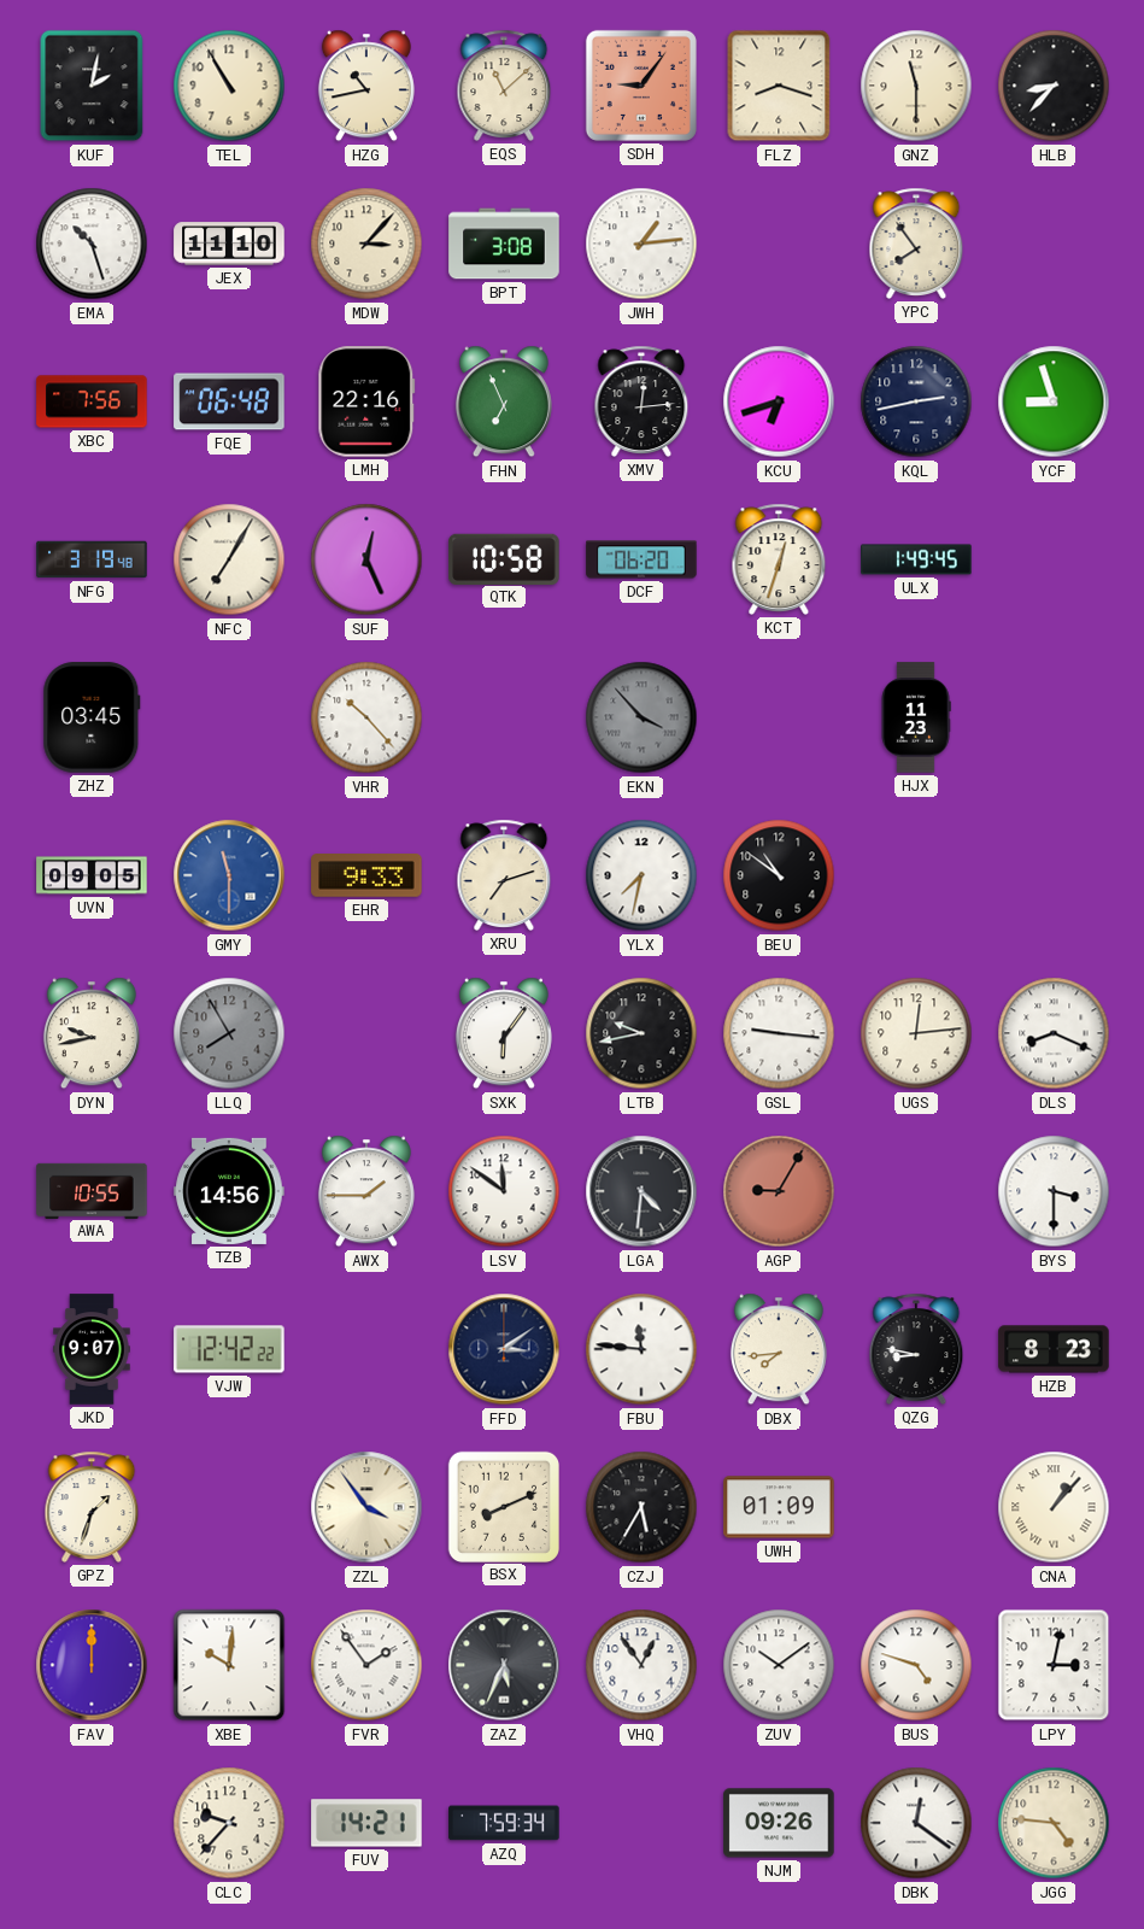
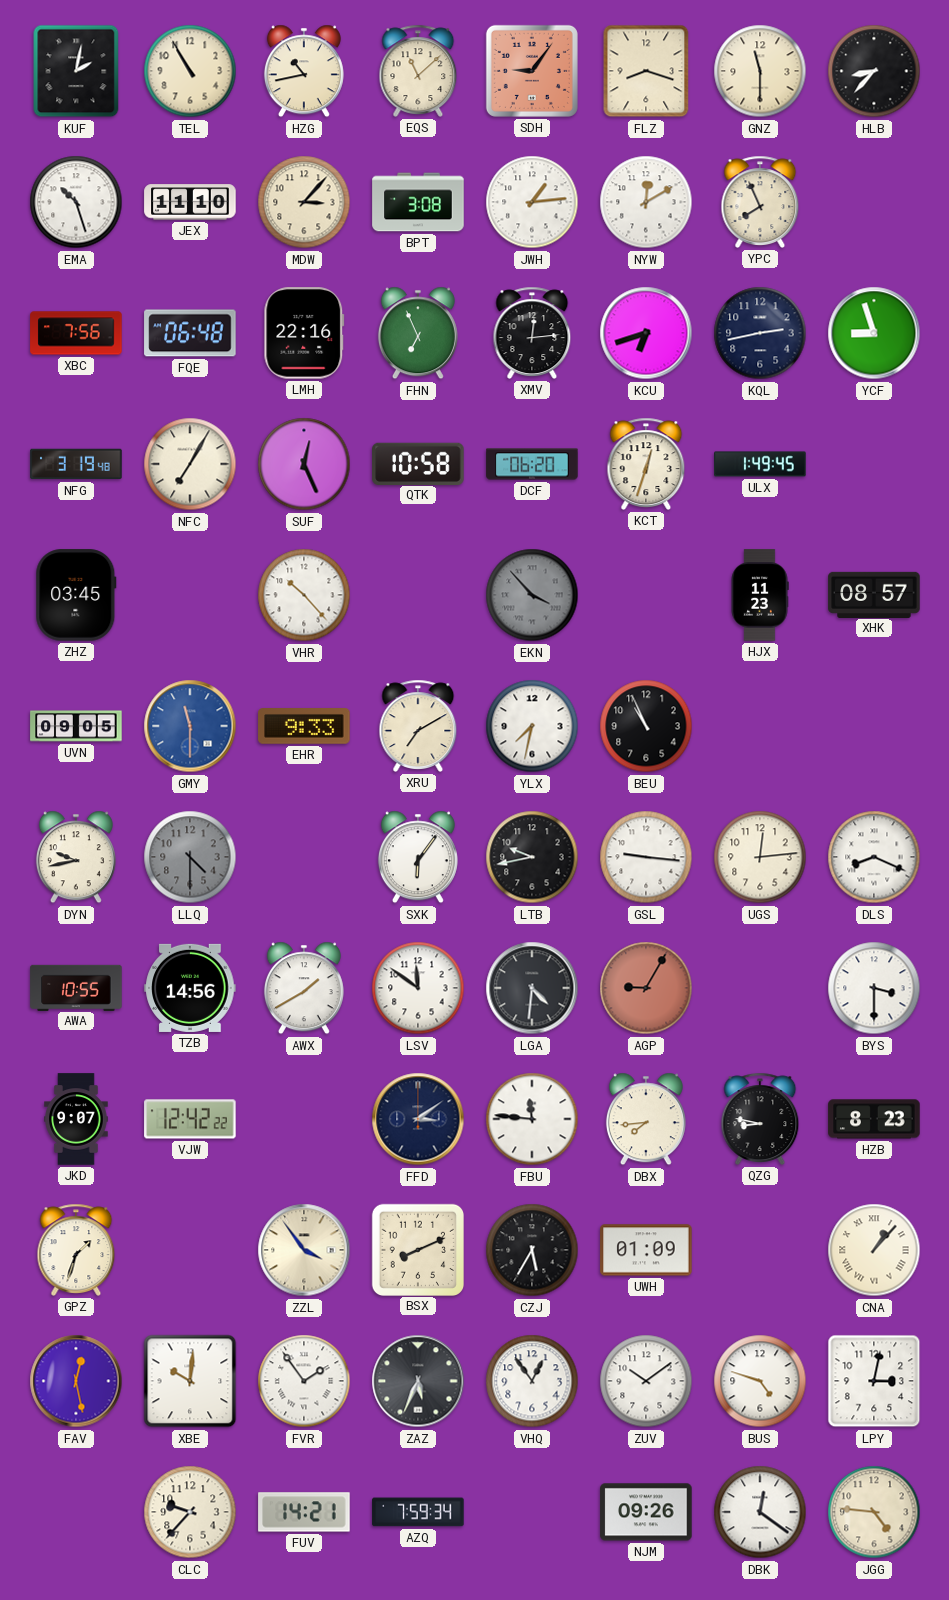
NYW: none -> 12:10 (646, 202)
YPC: 7:54 -> 7:56 (760, 202)
XHK: none -> 08:57 (874, 594)
XRU: 7:12 -> 7:10 (418, 726)
BEU: 10:51 -> 10:56 (646, 726)
LLQ: 7:55 -> 4:30 (190, 857)
AWX: 1:45 -> 1:40 (304, 988)
FAV: 12:00 -> 12:28 (76, 1381)
